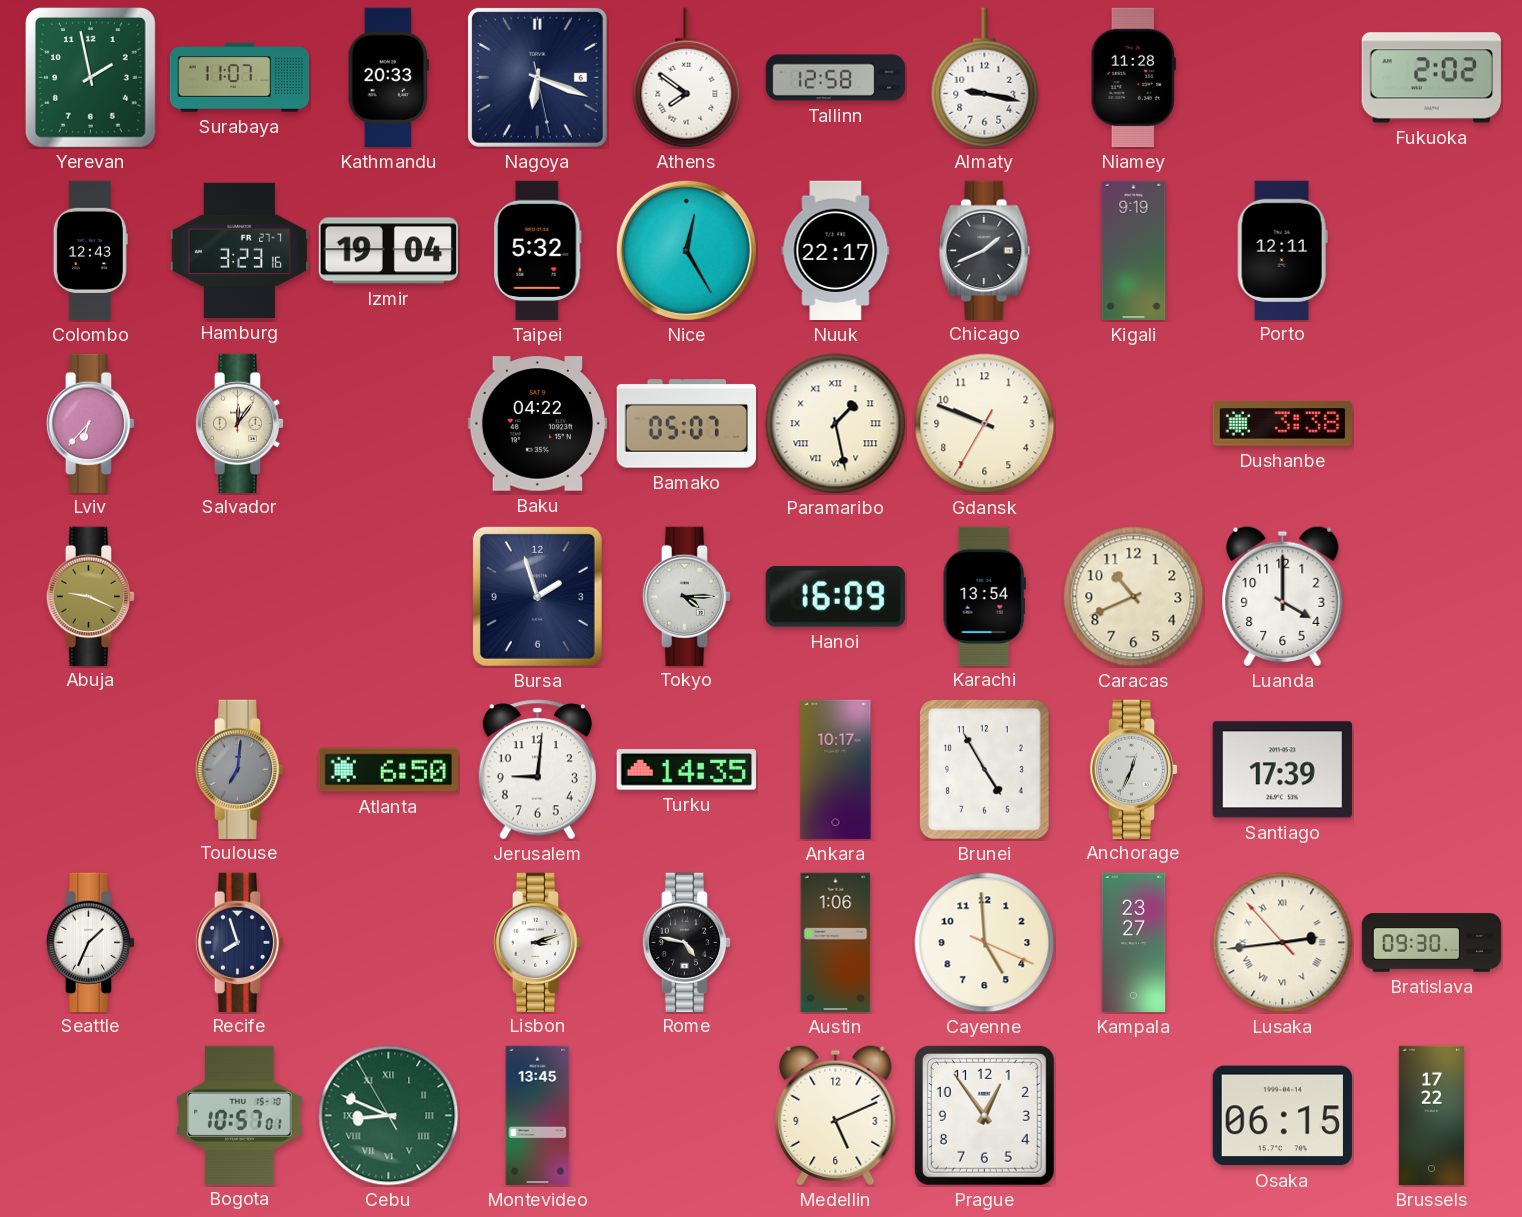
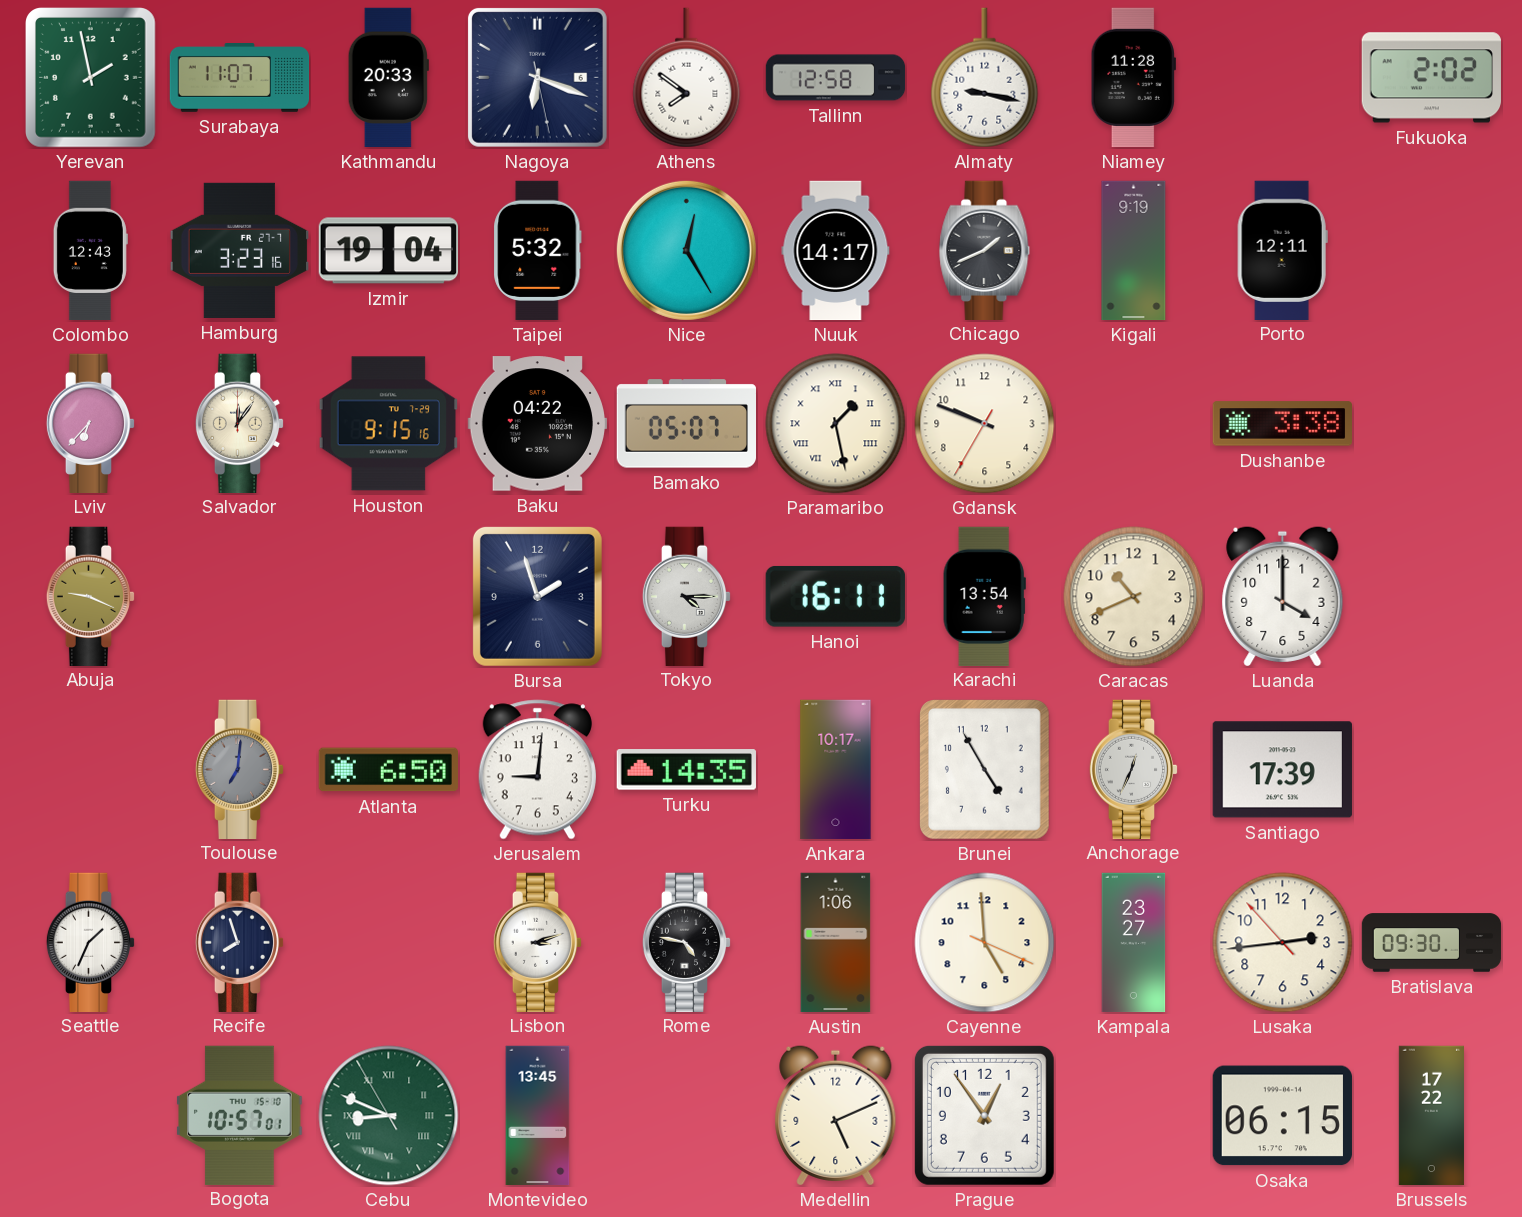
Nuuk: 22:17 -> 14:17 (836, 251)
Houston: none -> 9:15 (388, 424)
Hanoi: 16:09 -> 16:11 (835, 597)
Lusaka numerals: Roman -> Arabic (1283, 943)
